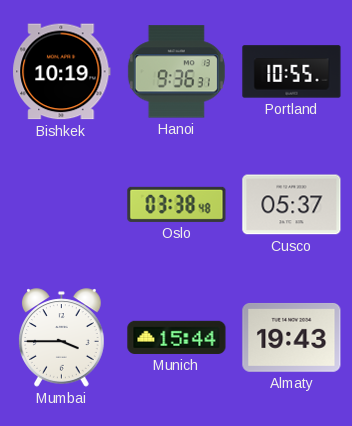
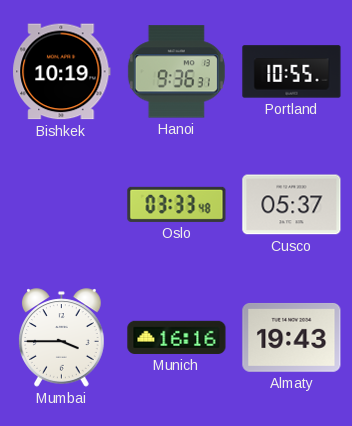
Oslo: 03:38 -> 03:33 (177, 204)
Munich: 15:44 -> 16:16 (177, 337)
